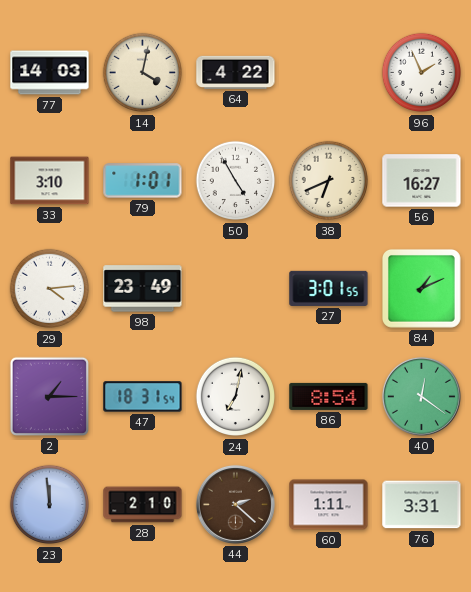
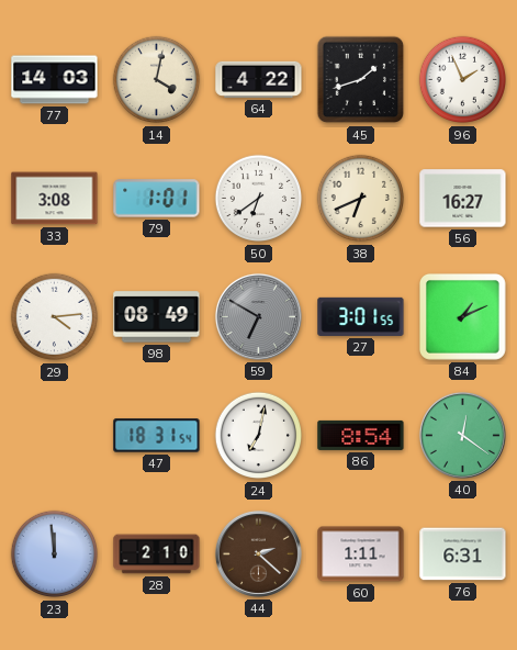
45: none -> 1:42 (361, 80)
33: 3:10 -> 3:08 (55, 199)
50: 4:55 -> 6:39 (259, 199)
98: 23:49 -> 08:49 (157, 317)
59: none -> 6:50 (258, 316)
2: 1:15 -> none (49, 396)
76: 3:31 -> 6:31 (463, 554)
